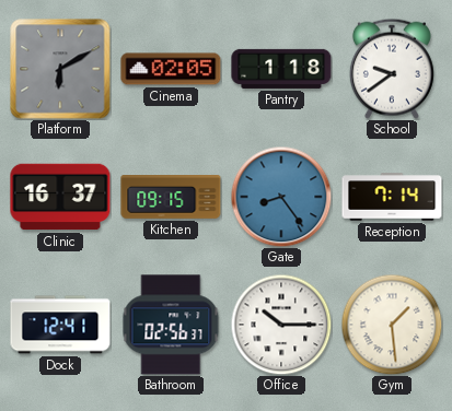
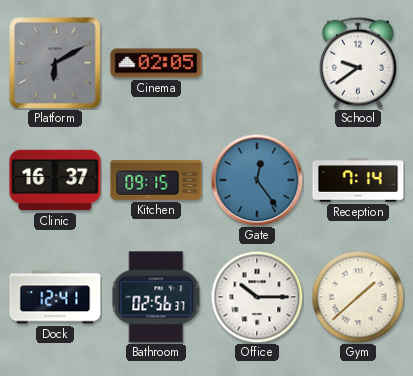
Pantry: 1:18 -> none (281, 69)
Gate: 8:24 -> 12:24 (257, 180)
Gym: 1:29 -> 1:38 (358, 297)
